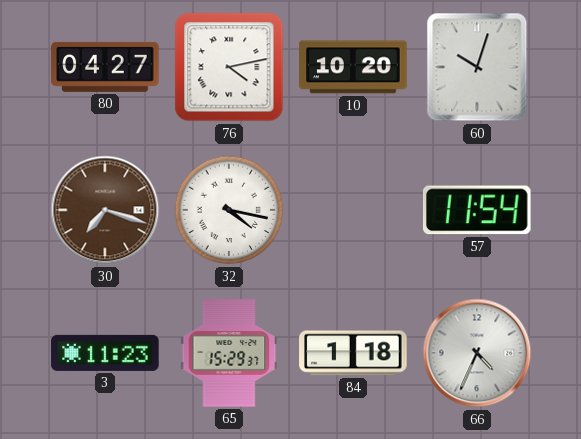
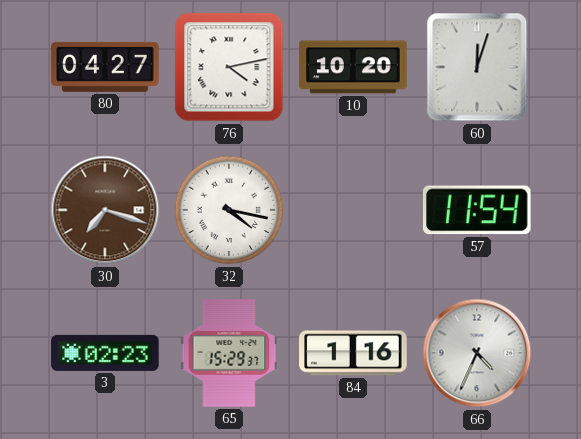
60: 10:03 -> 12:03 (477, 67)
3: 11:23 -> 02:23 (105, 353)
84: 1:18 -> 1:16 (353, 353)
